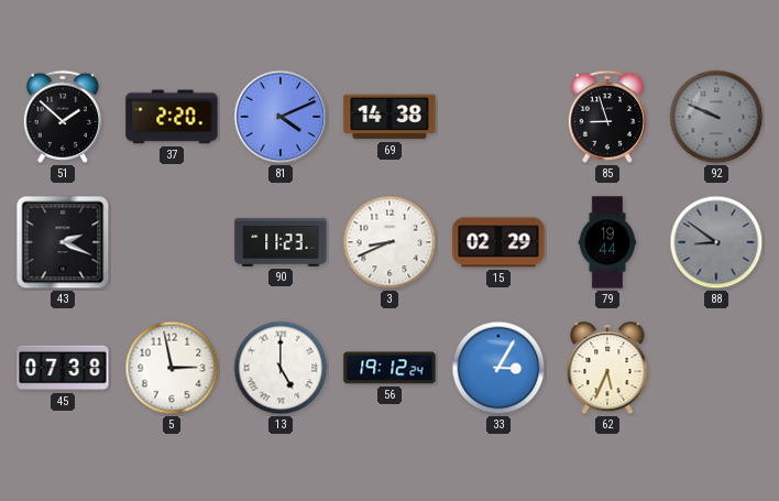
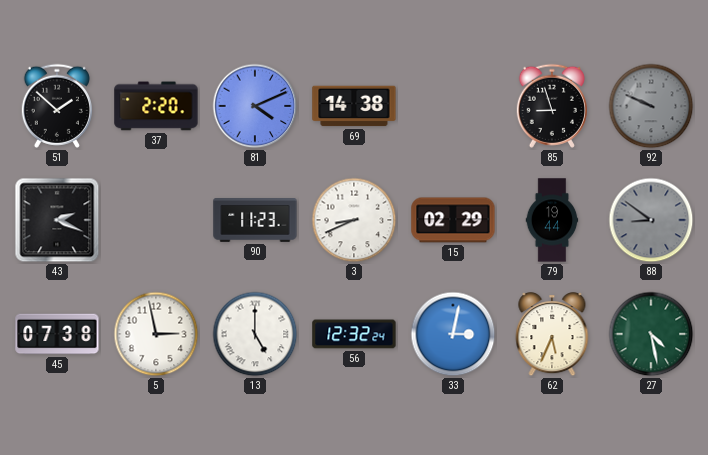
56: 19:12 -> 12:32 (354, 334)
33: 3:05 -> 3:02 (453, 334)
27: none -> 4:28 (651, 334)
